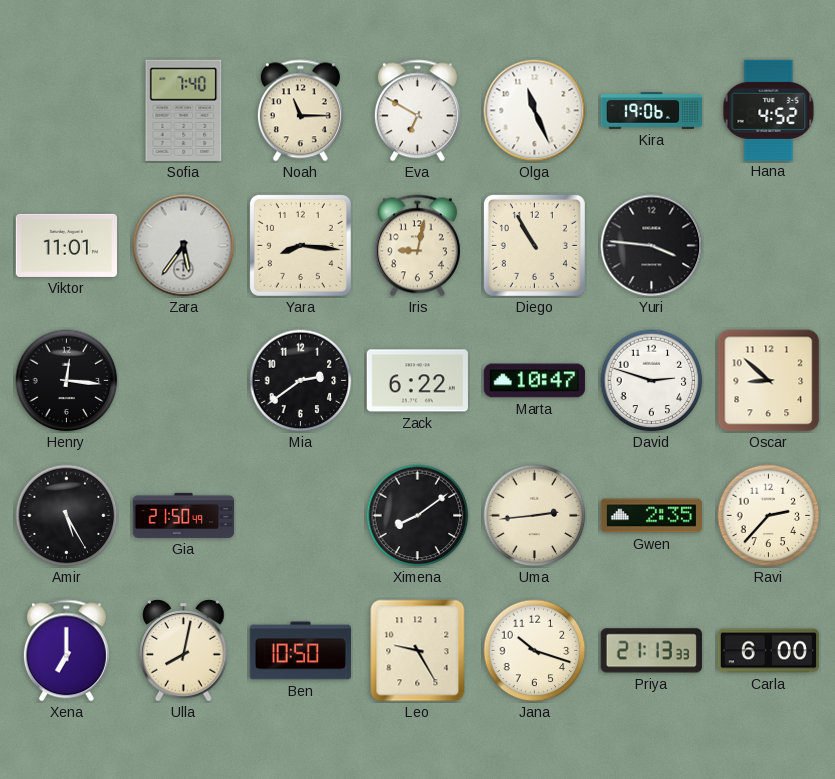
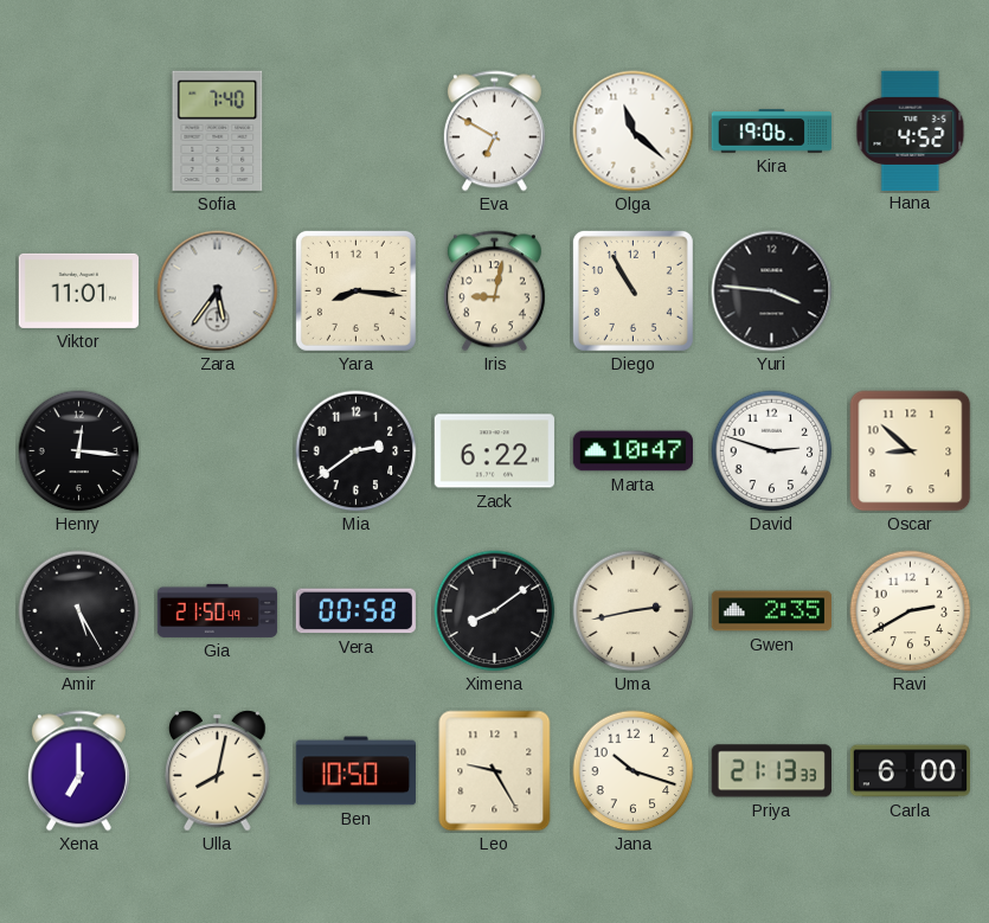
Noah: 11:15 -> none (300, 111)
Olga: 11:26 -> 11:22 (634, 132)
Vera: none -> 00:58 (355, 611)
Uma: 2:44 -> 2:43 (634, 611)
Ravi: 2:37 -> 2:40 (911, 611)
